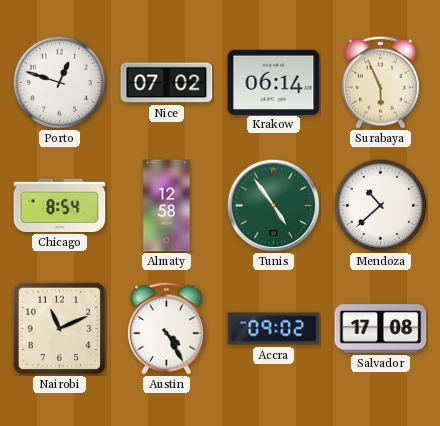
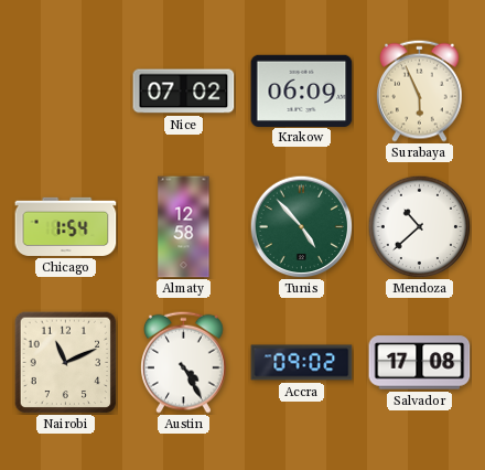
Porto: 12:48 -> none (59, 82)
Krakow: 06:14 -> 06:09 (302, 90)
Chicago: 8:54 -> 1:54 (66, 226)
Tunis: 4:54 -> 4:53 (301, 226)
